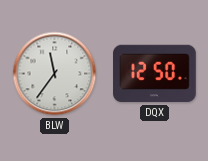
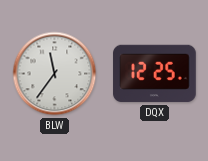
DQX: 12:50 -> 12:25 (155, 74)
